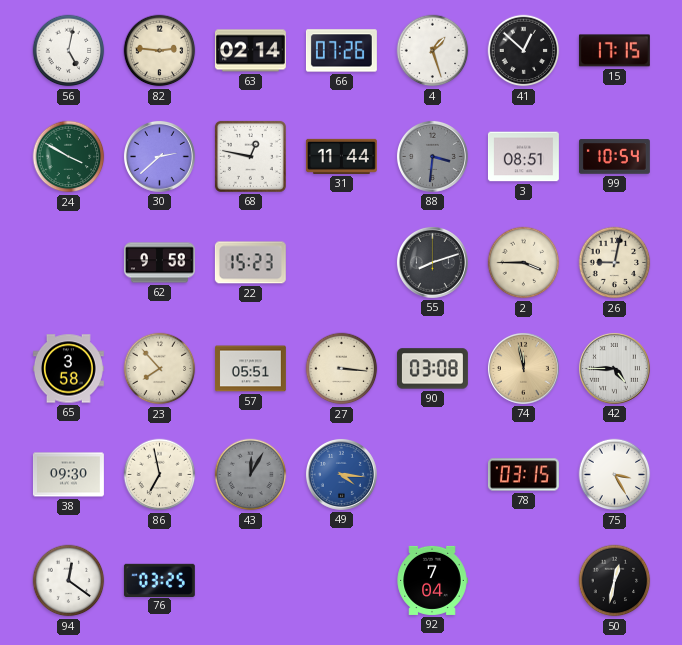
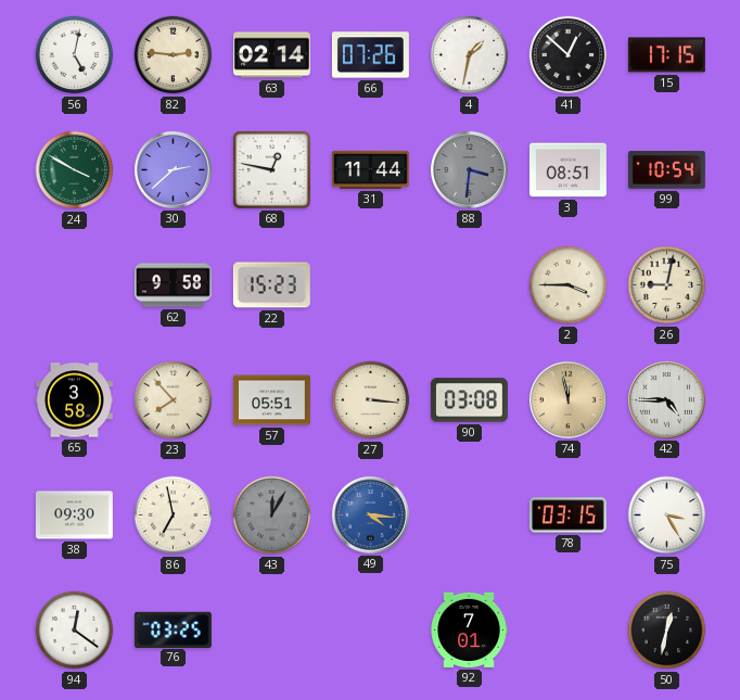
4: 1:27 -> 1:32 (470, 55)
55: 8:12 -> none (432, 262)
92: 7:04 -> 7:01 (469, 629)
